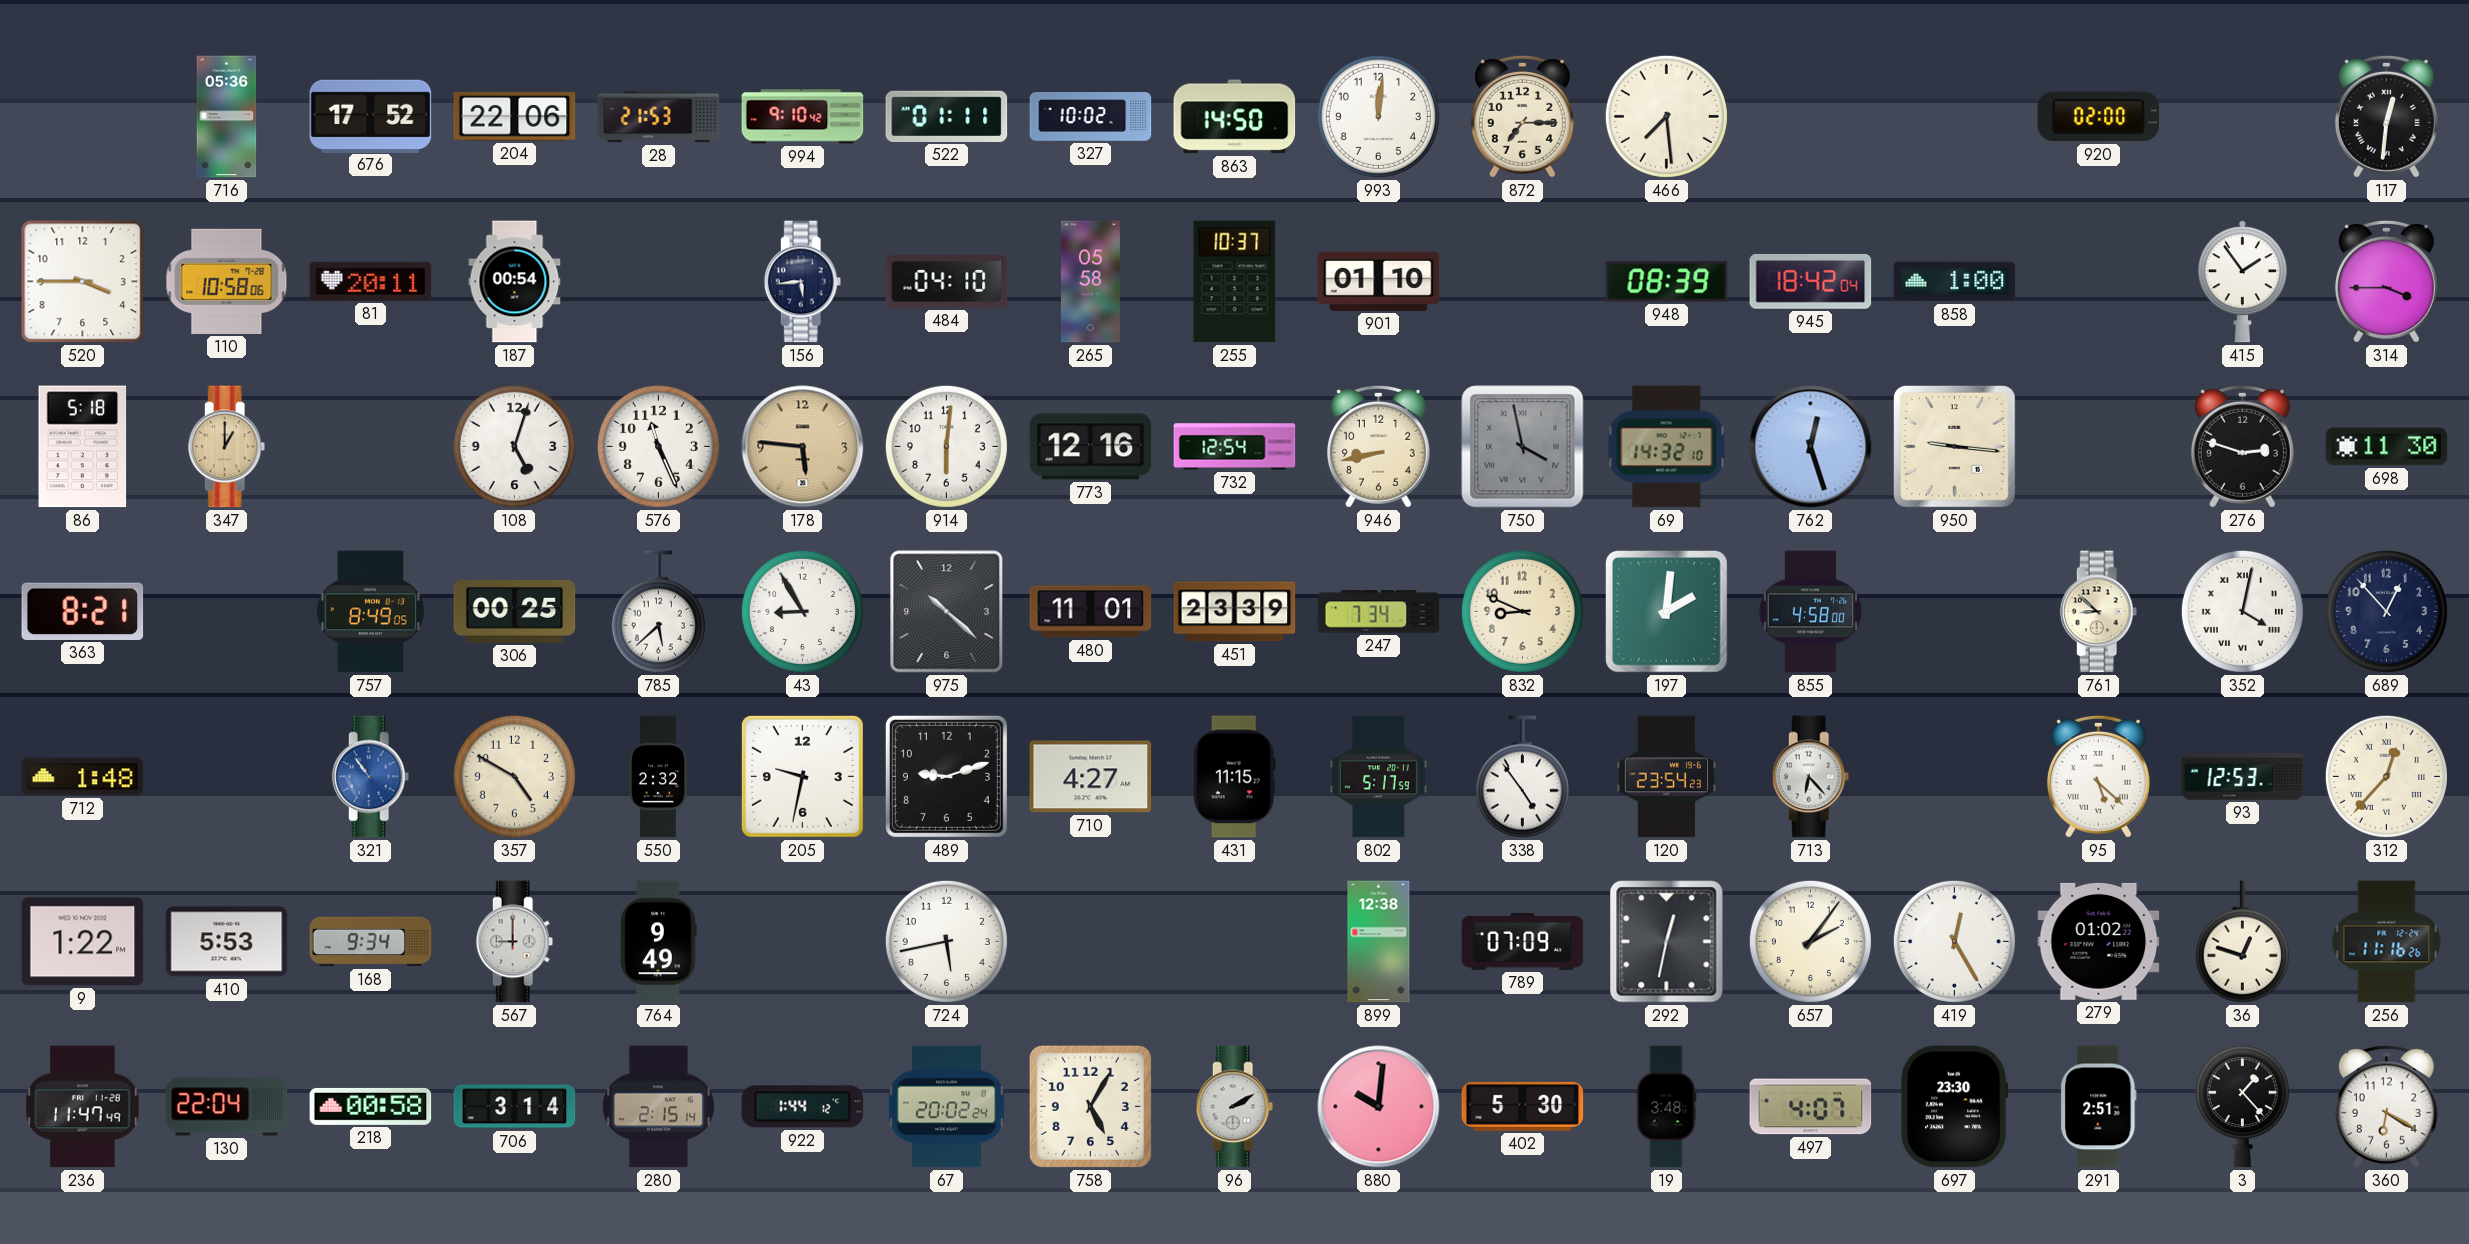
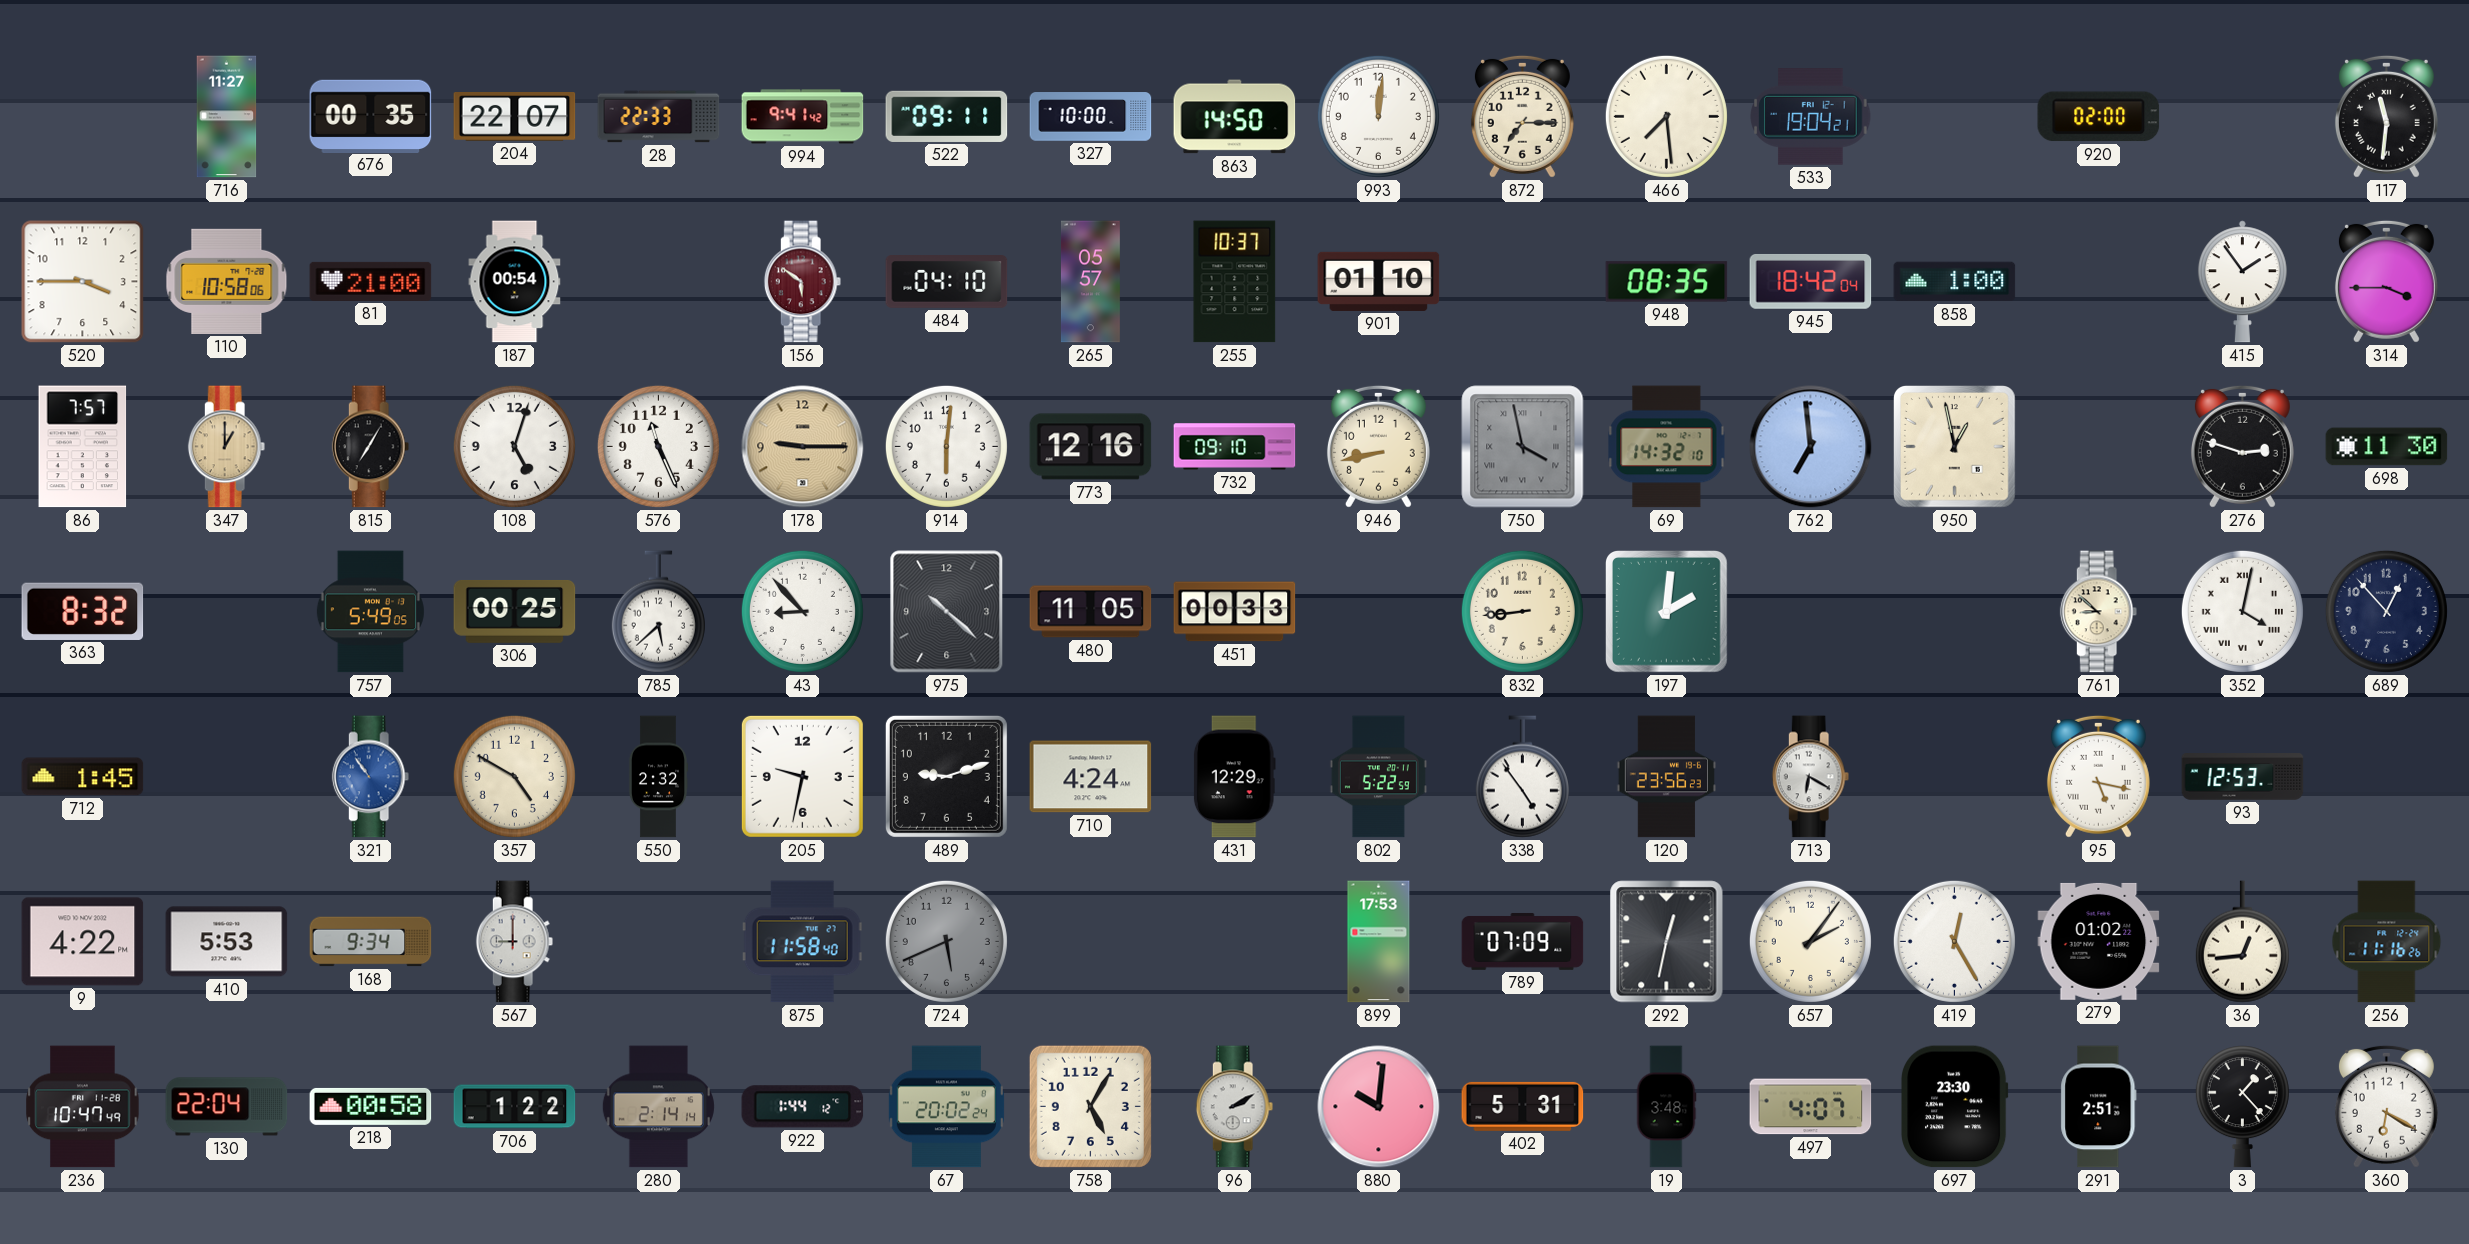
716: 05:36 -> 11:27 (227, 117)
676: 17:52 -> 00:35 (371, 116)
204: 22:06 -> 22:07 (515, 117)
28: 21:53 -> 22:33 (659, 117)
994: 9:10 -> 9:41 (803, 117)
522: 01:11 -> 09:11 (947, 116)
327: 10:02 -> 10:00 (1091, 117)
533: none -> 19:04 (1811, 117)
117: 12:31 -> 11:31 (2386, 116)
81: 20:11 -> 21:00 (371, 281)
156: 5:44 -> 5:51 (803, 282)
156 dial: navy -> burgundy (803, 282)
265: 05:58 -> 05:57 (1090, 282)
948: 08:39 -> 08:35 (1667, 282)
86: 5:18 -> 7:57 (83, 447)
815: none -> 7:05 (371, 447)
178: 5:46 -> 9:15 (803, 447)
732: 12:54 -> 09:10 (1235, 447)
762: 12:27 -> 6:59 (1811, 447)
950: 9:16 -> 12:58 (1955, 447)
363: 8:21 -> 8:32 (83, 611)
757: 8:49 -> 5:49 (370, 612)
43: 8:55 -> 8:53 (802, 611)
480: 11:01 -> 11:05 (1091, 612)
451: 23:39 -> 00:33 (1235, 612)
247: 7:34 -> none (1379, 612)
832: 8:49 -> 8:44 (1522, 611)
855: 4:58 -> none (1810, 612)
712: 1:48 -> 1:45 (83, 777)
710: 4:27 -> 4:24 (1091, 777)
431: 11:15 -> 12:29 (1234, 777)
802: 5:17 -> 5:22 (1378, 777)
120: 23:54 -> 23:56 (1666, 777)
713: 6:23 -> 6:20 (1811, 777)
95: 5:22 -> 5:17 (2098, 776)
312: 12:37 -> none (2386, 776)
9: 1:22 -> 4:22 (83, 942)
764: 9:49 -> none (659, 942)
875: none -> 11:58 (802, 942)
724: 5:43 -> 5:41 (946, 941)
724 dial: white -> grey (946, 941)
899: 12:38 -> 17:53 (1379, 942)
36: 12:48 -> 12:44 (2242, 942)
236: 11:47 -> 10:47 (83, 1107)
706: 3:14 -> 1:22 (515, 1107)
280: 2:15 -> 2:14 (658, 1107)
402: 5:30 -> 5:31 (1523, 1106)
